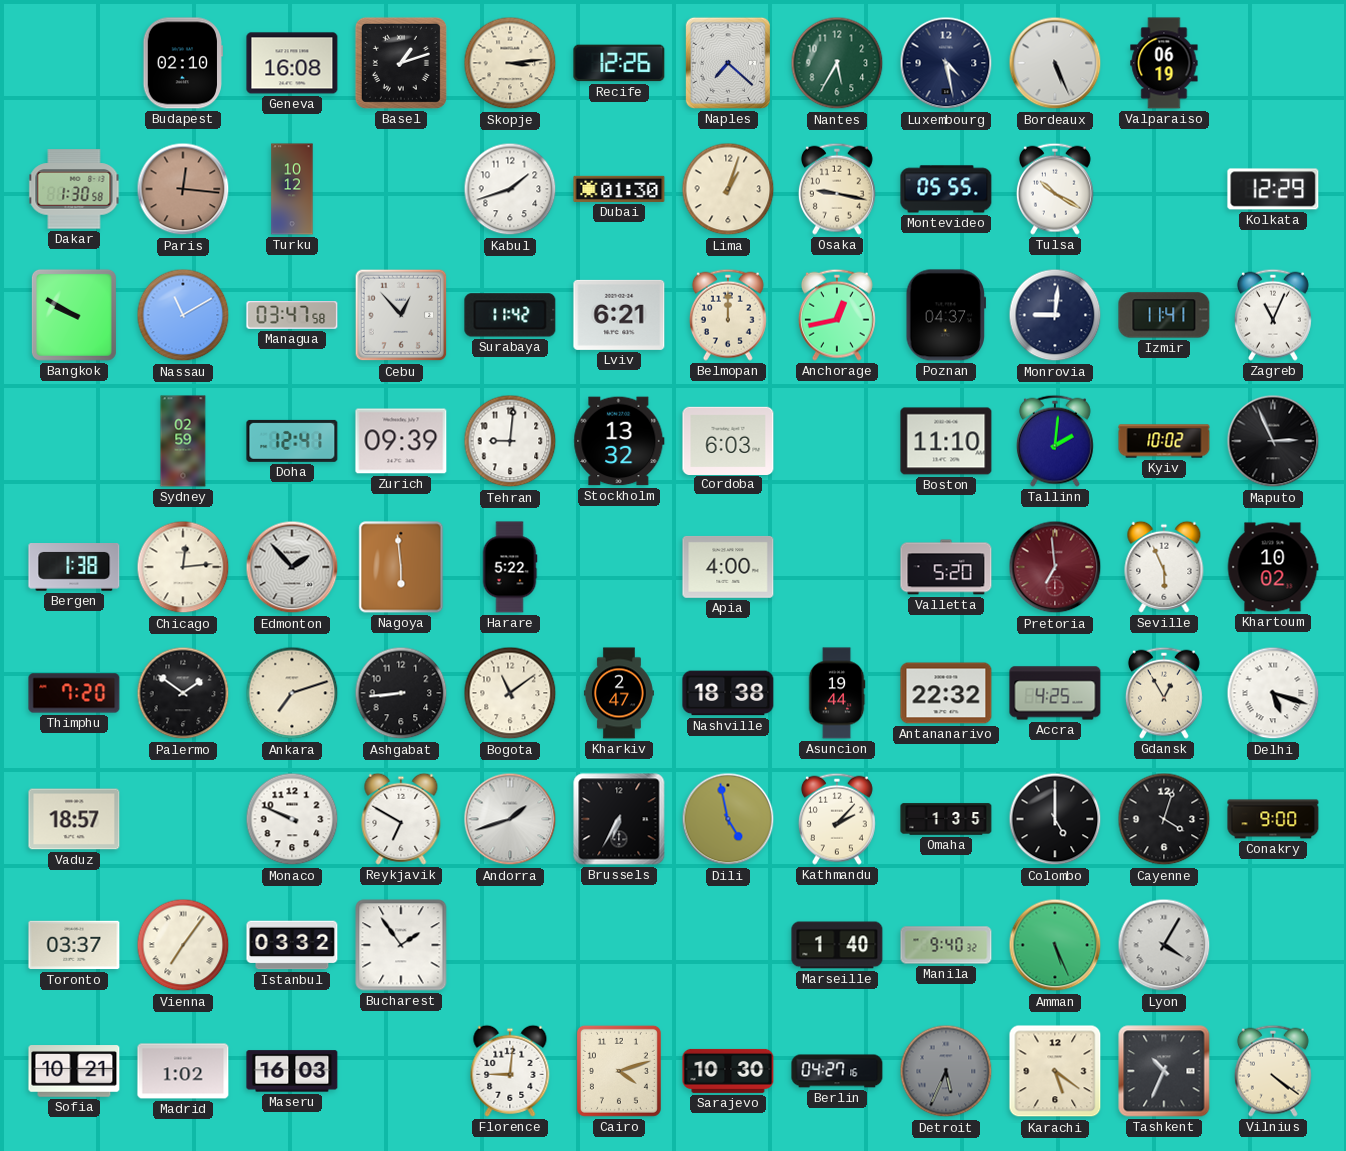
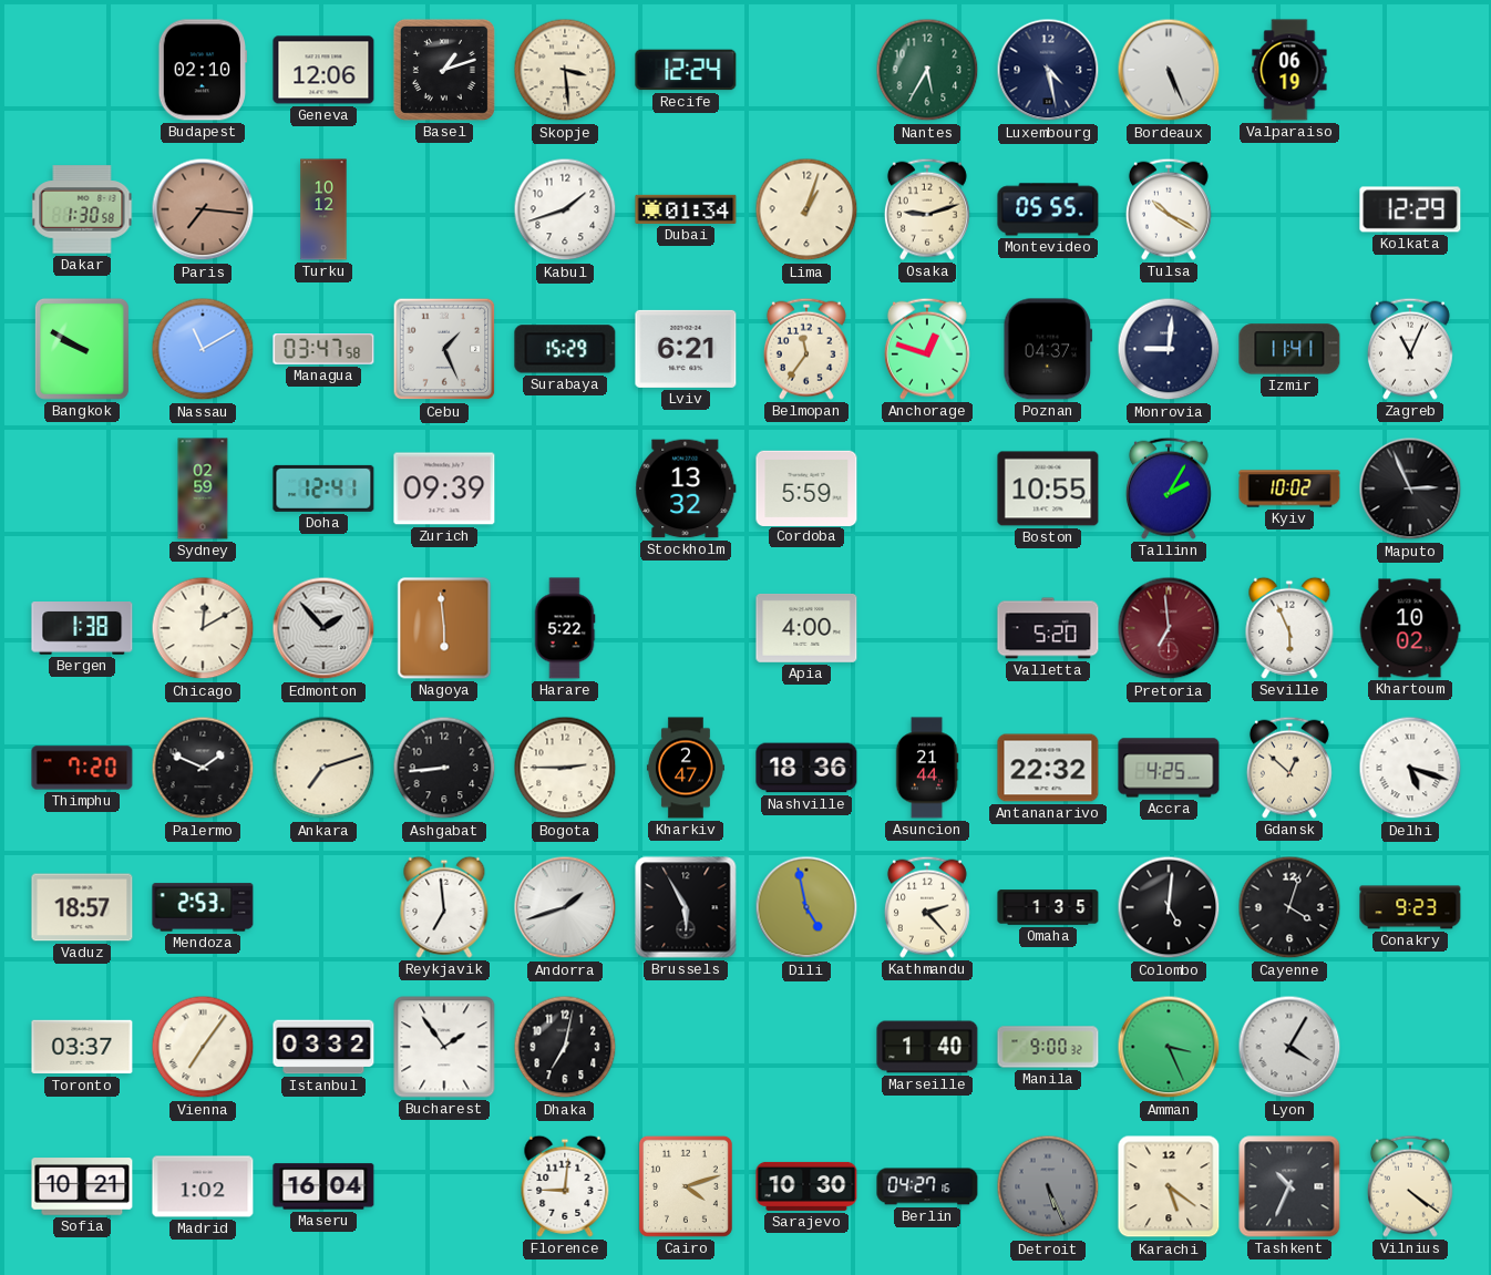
Geneva: 16:08 -> 12:06 (323, 70)
Skopje: 3:14 -> 3:29 (565, 70)
Recife: 12:26 -> 12:24 (686, 70)
Naples: 7:22 -> none (728, 63)
Paris: 12:16 -> 7:16 (203, 209)
Dubai: 01:30 -> 01:34 (686, 209)
Osaka: 9:17 -> 9:12 (927, 209)
Cebu: 12:53 -> 1:26 (444, 349)
Surabaya: 11:42 -> 15:29 (565, 349)
Belmopan: 12:00 -> 11:36 (806, 349)
Anchorage: 12:43 -> 12:48 (927, 349)
Tehran: 9:01 -> none (510, 441)
Cordoba: 6:03 -> 5:59 (806, 487)
Boston: 11:10 -> 10:55 (1048, 489)
Tallinn: 2:01 -> 2:05 (1169, 489)
Chicago: 12:14 -> 12:10 (203, 628)
Palermo: 1:51 -> 1:49 (203, 768)
Bogota: 11:09 -> 2:45 (565, 768)
Nashville: 18:38 -> 18:36 (806, 768)
Asuncion: 19:44 -> 21:44 (927, 768)
Gdansk: 12:55 -> 12:52 (1289, 768)
Mendoza: none -> 2:53 (203, 907)
Monaco: 9:49 -> none (292, 819)
Reykjavik: 6:50 -> 6:59 (444, 907)
Brussels: 6:35 -> 5:55 (686, 907)
Kathmandu: 2:07 -> 2:23 (927, 907)
Colombo: 5:00 -> 5:01 (1169, 907)
Conakry: 9:00 -> 9:23 (1410, 907)
Dhaka: none -> 7:02 (565, 1047)
Manila: 9:40 -> 9:00 (1048, 1047)
Amman: 5:26 -> 3:26 (1169, 1047)
Maseru: 16:03 -> 16:04 (323, 1186)
Detroit: 5:34 -> 5:26 (1048, 1186)
